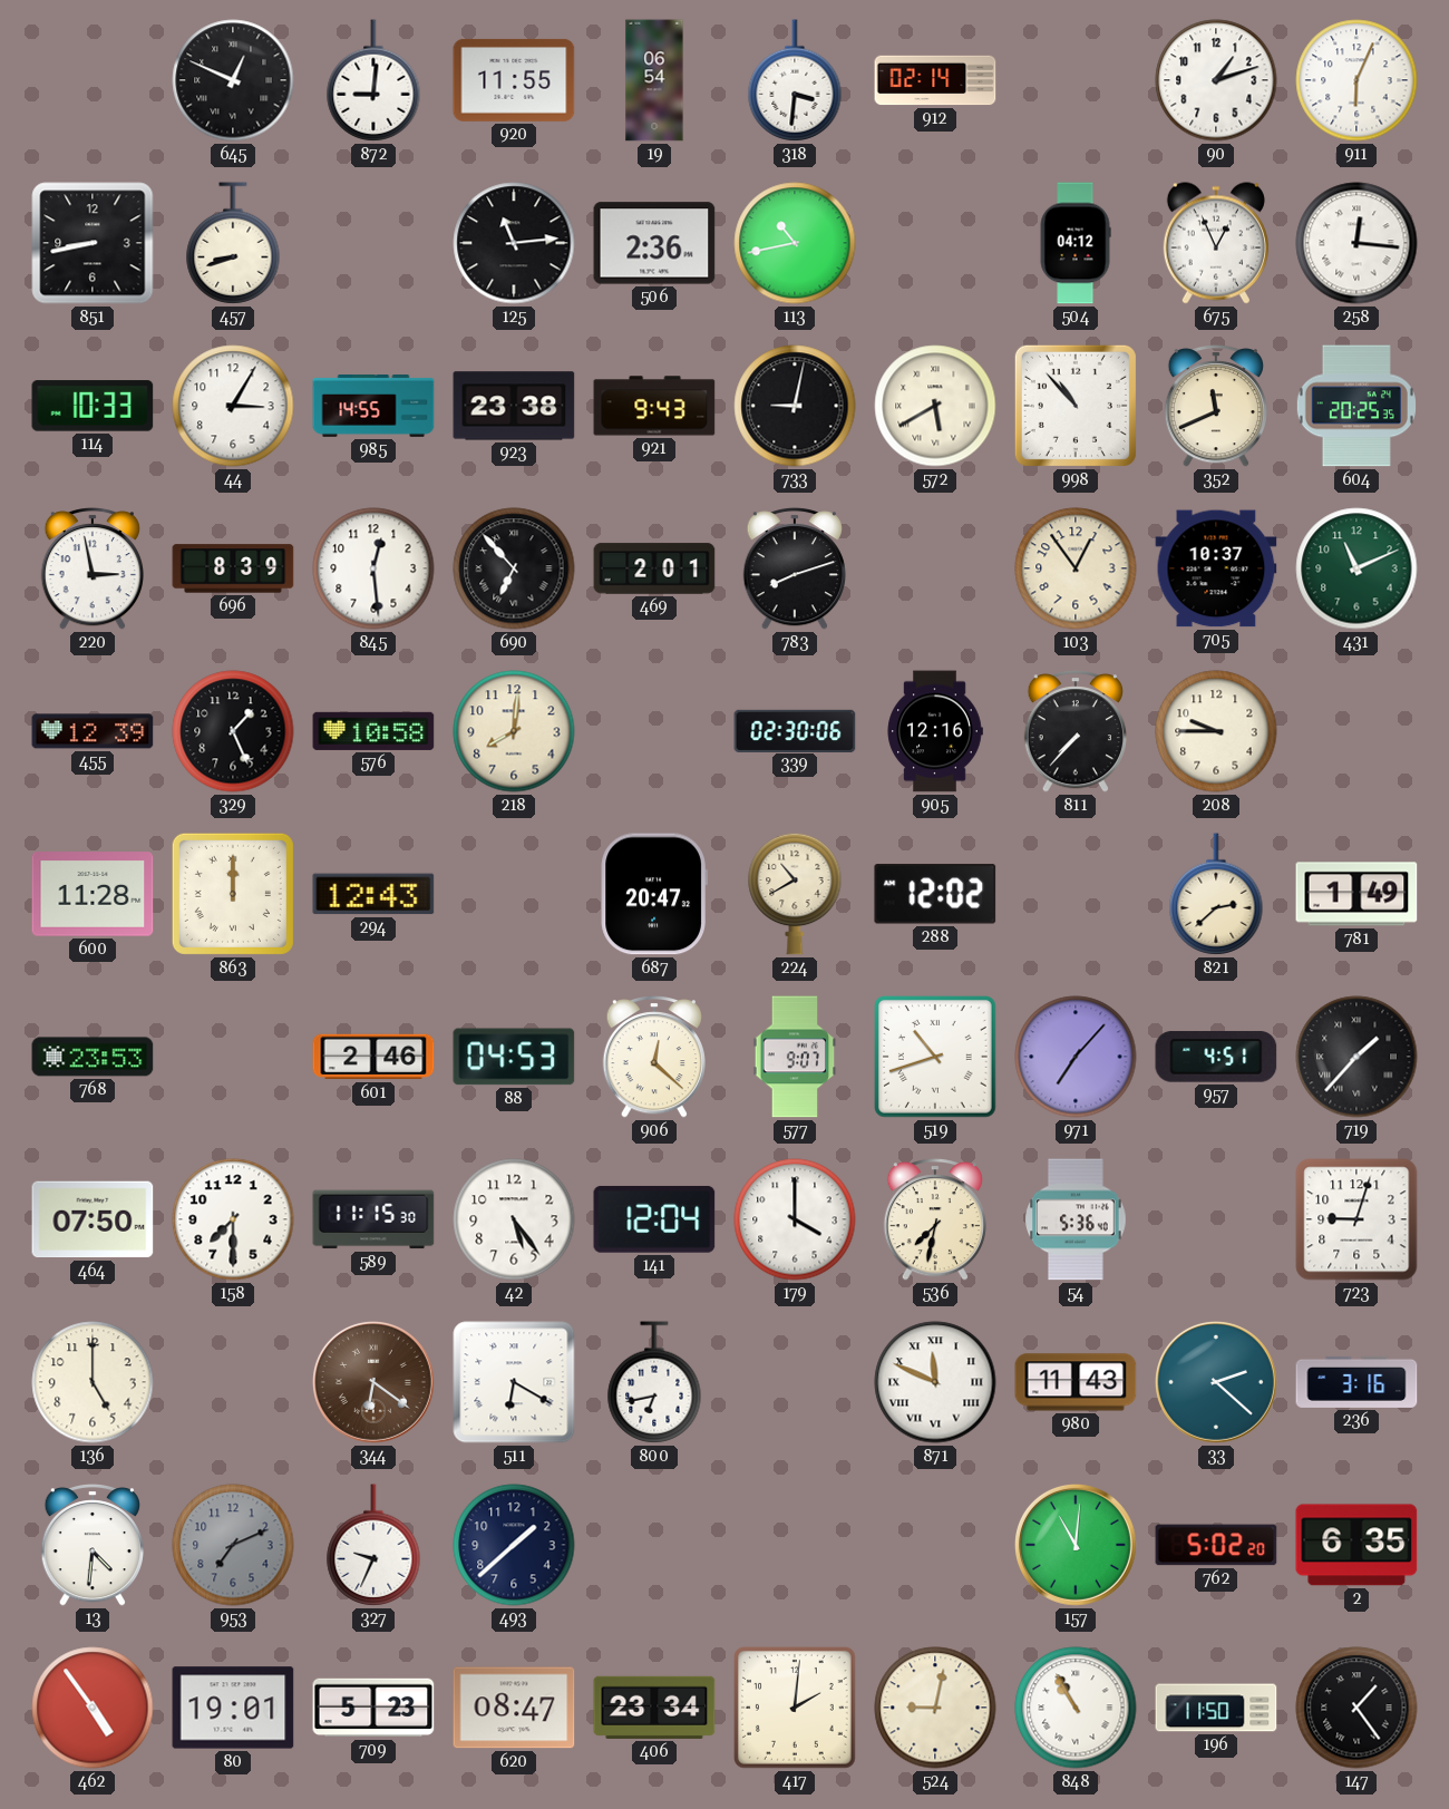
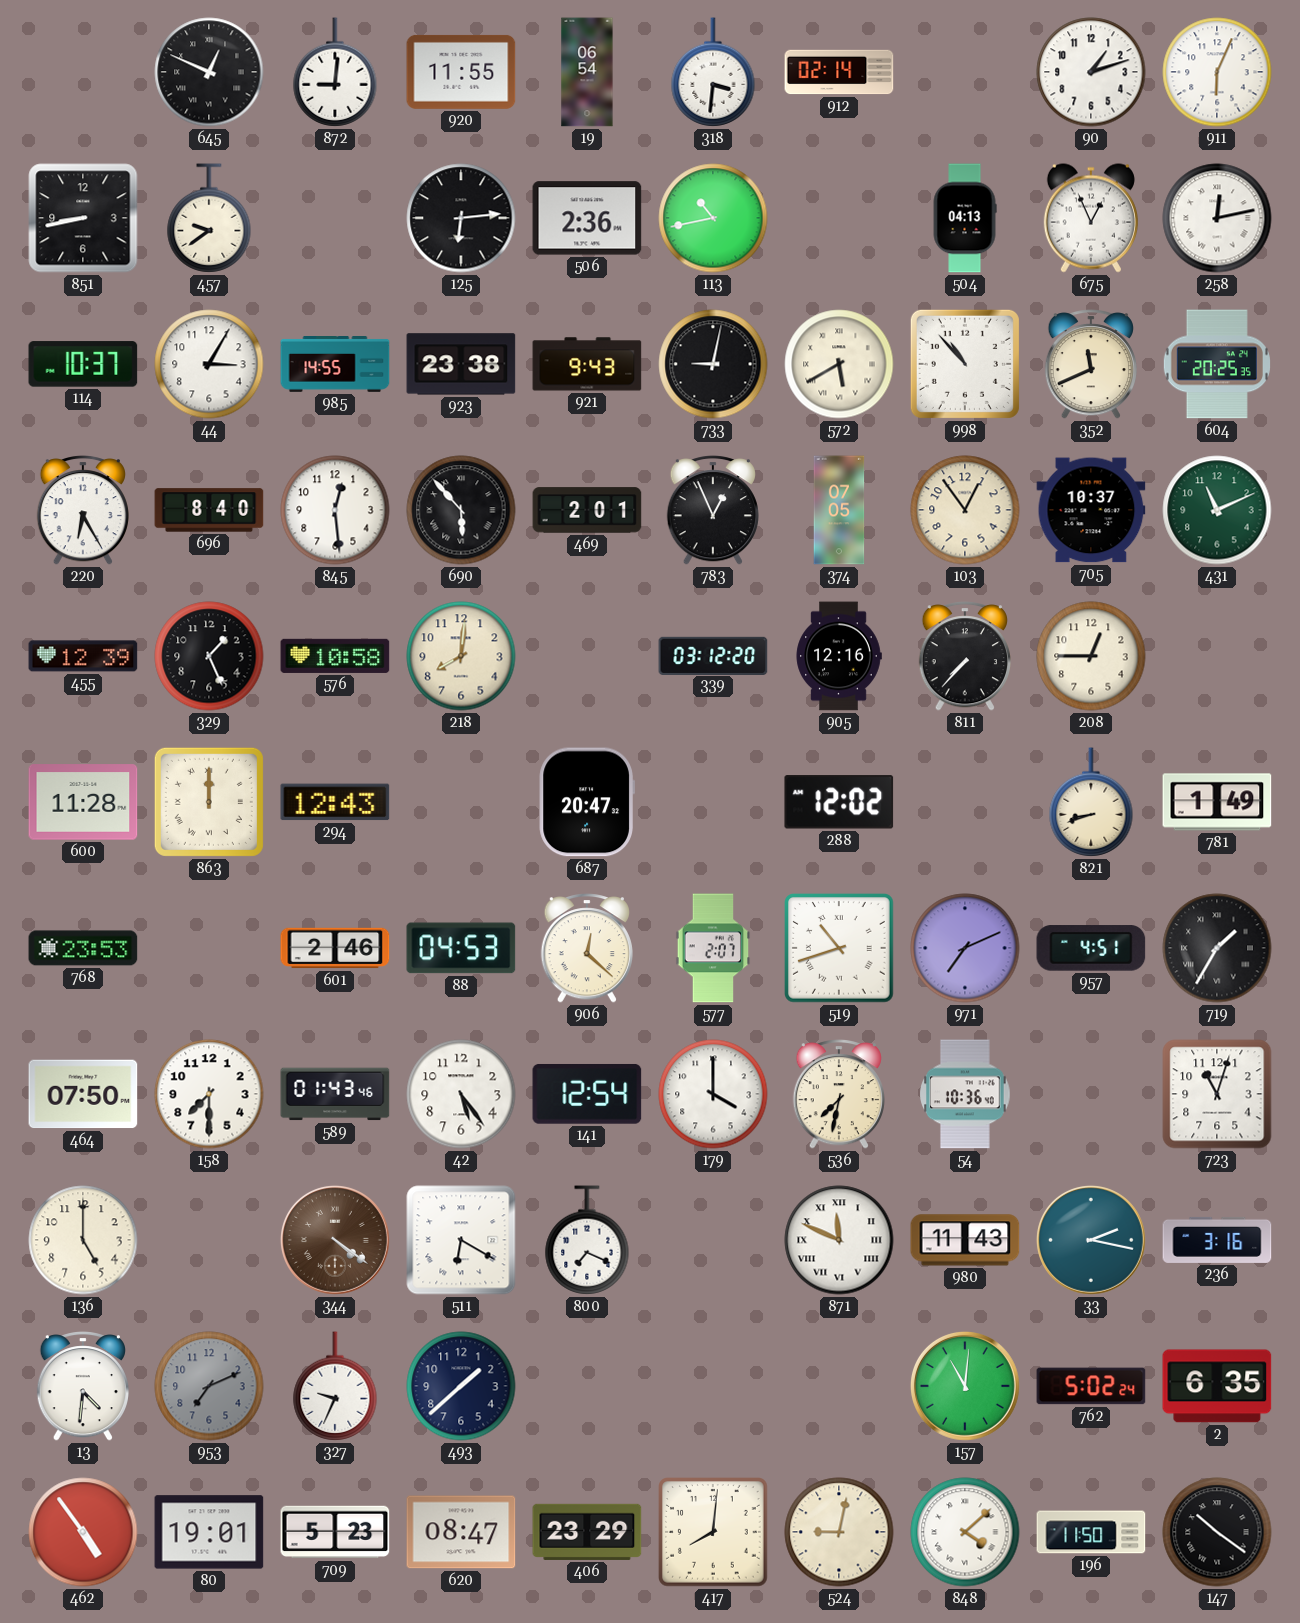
457: 8:42 -> 9:39 (209, 218)
125: 11:14 -> 6:14 (461, 218)
504: 04:12 -> 04:13 (965, 218)
258: 12:16 -> 12:13 (1217, 218)
114: 10:33 -> 10:37 (83, 364)
220: 2:58 -> 6:25 (83, 510)
696: 8:39 -> 8:40 (209, 510)
690: 6:53 -> 5:53 (461, 510)
783: 8:12 -> 12:56 (713, 510)
374: none -> 07:05 (839, 510)
339: 02:30 -> 03:12 (713, 655)
208: 9:45 -> 12:45 (1091, 656)
224: 10:40 -> none (795, 894)
821: 2:38 -> 8:42 (1091, 802)
577: 9:07 -> 2:07 (713, 948)
971: 7:07 -> 7:11 (965, 948)
719: 1:37 -> 1:35 (1217, 948)
589: 11:15 -> 01:43 (335, 1094)
141: 12:04 -> 12:54 (587, 1094)
54: 5:36 -> 10:36 (965, 1094)
723: 9:03 -> 11:03 (1217, 1094)
344: 6:21 -> 4:21 (335, 1240)
800: 6:43 -> 7:19 (587, 1240)
33: 2:22 -> 2:17 (1091, 1240)
762: 5:02:20 -> 5:02:24 (1091, 1386)
406: 23:34 -> 23:29 (587, 1532)
417: 2:01 -> 8:01 (714, 1533)
848: 10:55 -> 4:08 (965, 1532)
147: 1:24 -> 10:21 (1217, 1532)
